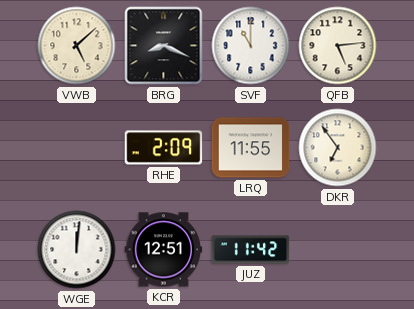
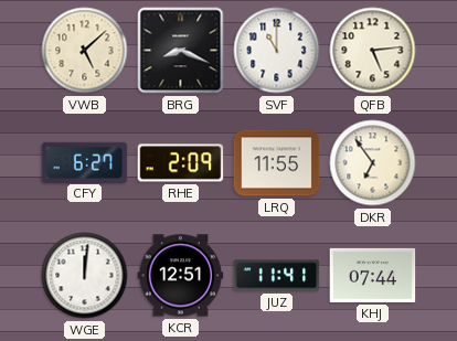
CFY: none -> 6:27 (85, 162)
JUZ: 11:42 -> 11:41 (277, 276)
KHJ: none -> 07:44 (373, 275)
